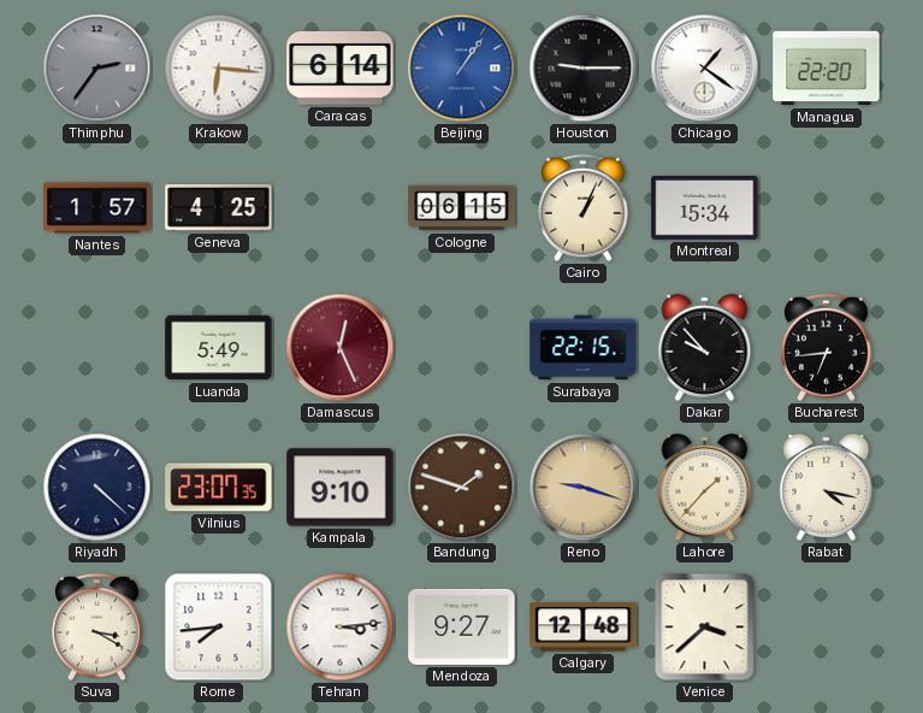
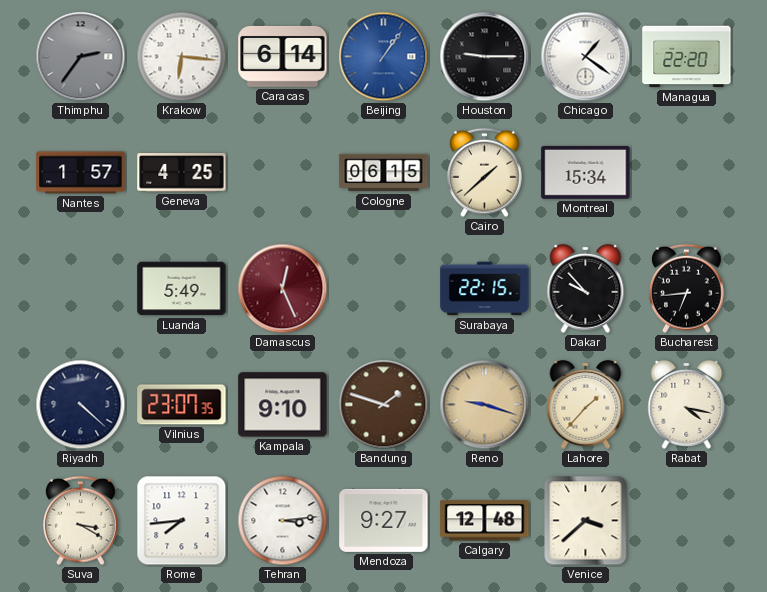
Cairo: 1:04 -> 1:38 (485, 173)
